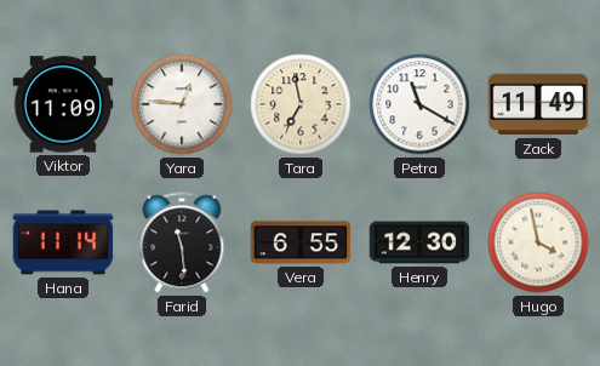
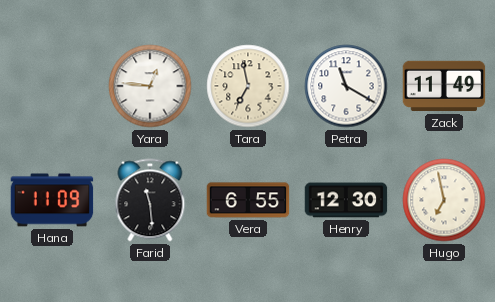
Viktor: 11:09 -> none (63, 104)
Hana: 11:14 -> 11:09 (52, 200)
Hugo: 3:58 -> 6:58 (444, 200)
